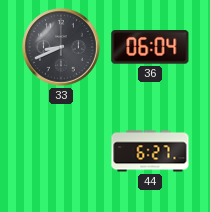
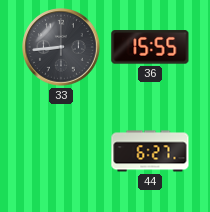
33: 8:41 -> 8:44 (61, 47)
36: 06:04 -> 15:55 (150, 47)
